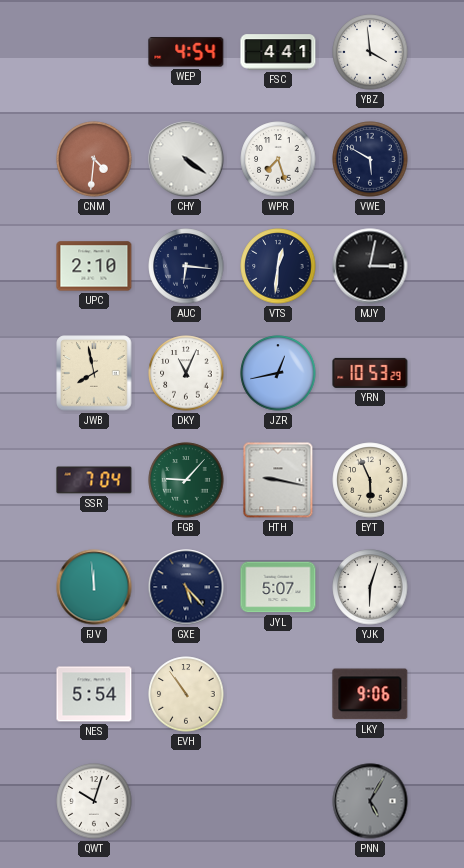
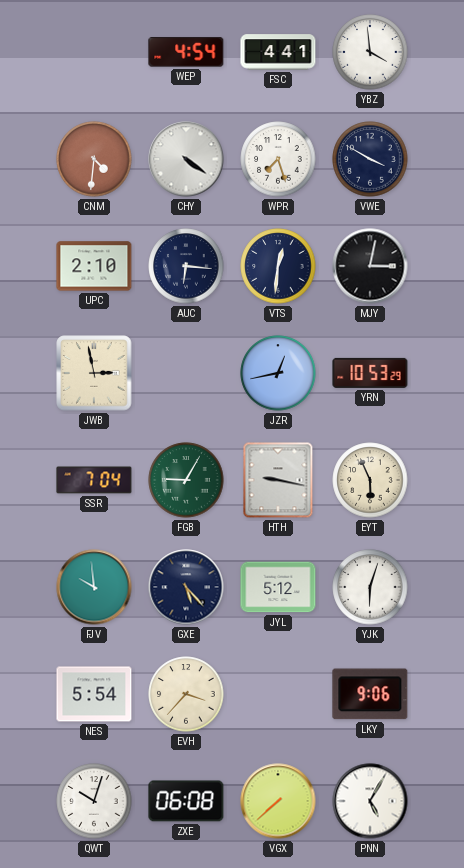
VWE: 5:50 -> 3:50 (370, 159)
JWB: 7:58 -> 2:58 (94, 373)
DKY: 11:04 -> none (186, 373)
FGB: 9:07 -> 9:05 (186, 480)
FJV: 11:59 -> 9:59 (94, 587)
JYL: 5:07 -> 5:12 (278, 587)
EVH: 10:54 -> 3:37 (186, 694)
ZXE: none -> 06:08 (186, 801)
VGX: none -> 7:38 (278, 801)
PNN dial: grey -> white (370, 801)
